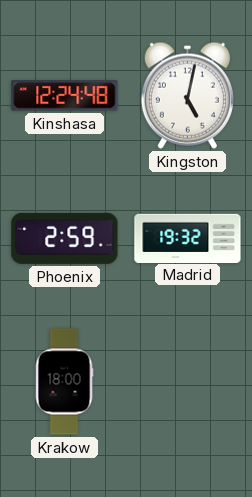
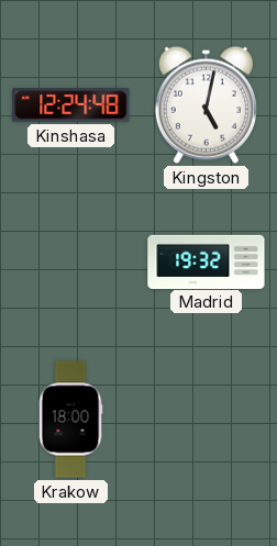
Phoenix: 2:59 -> none (65, 238)
